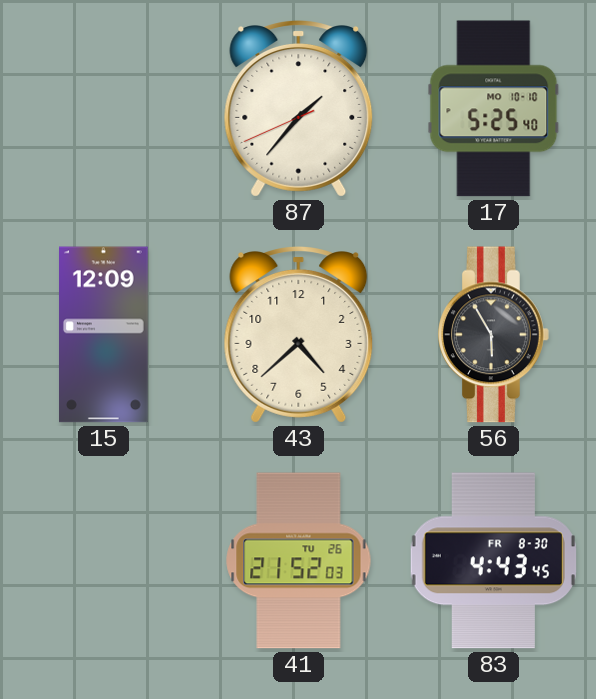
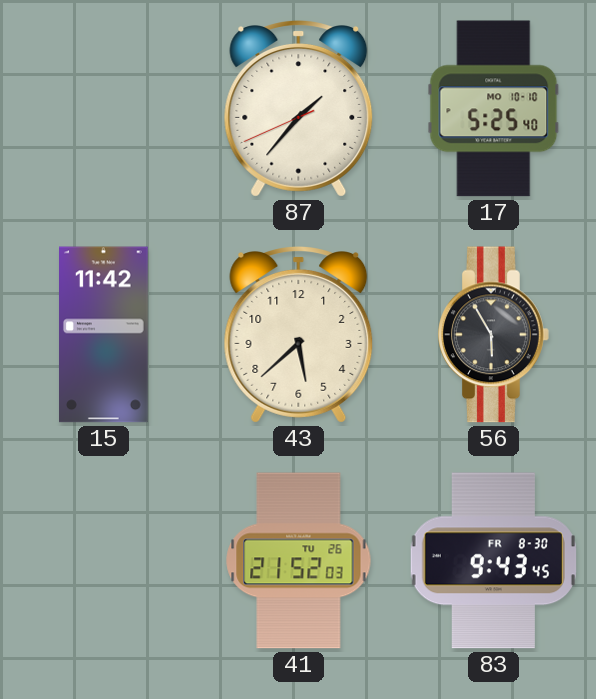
15: 12:09 -> 11:42 (104, 335)
43: 4:38 -> 5:38 (299, 335)
83: 4:43 -> 9:43 (493, 561)
